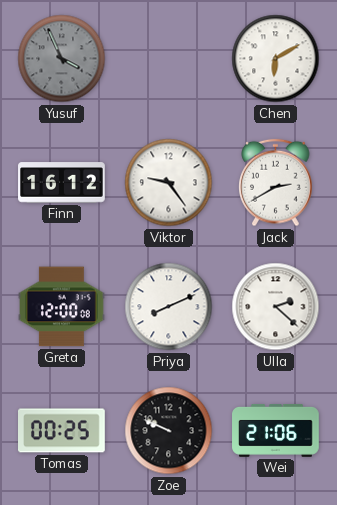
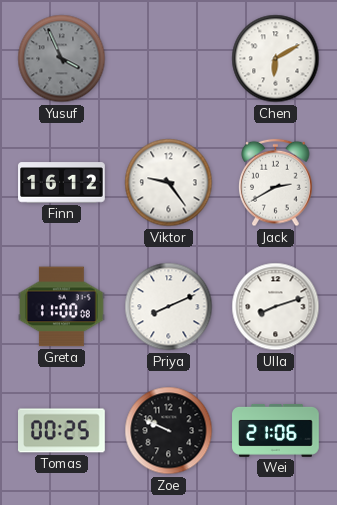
Greta: 12:00 -> 11:00 (62, 307)
Ulla: 2:22 -> 8:12 (276, 307)
